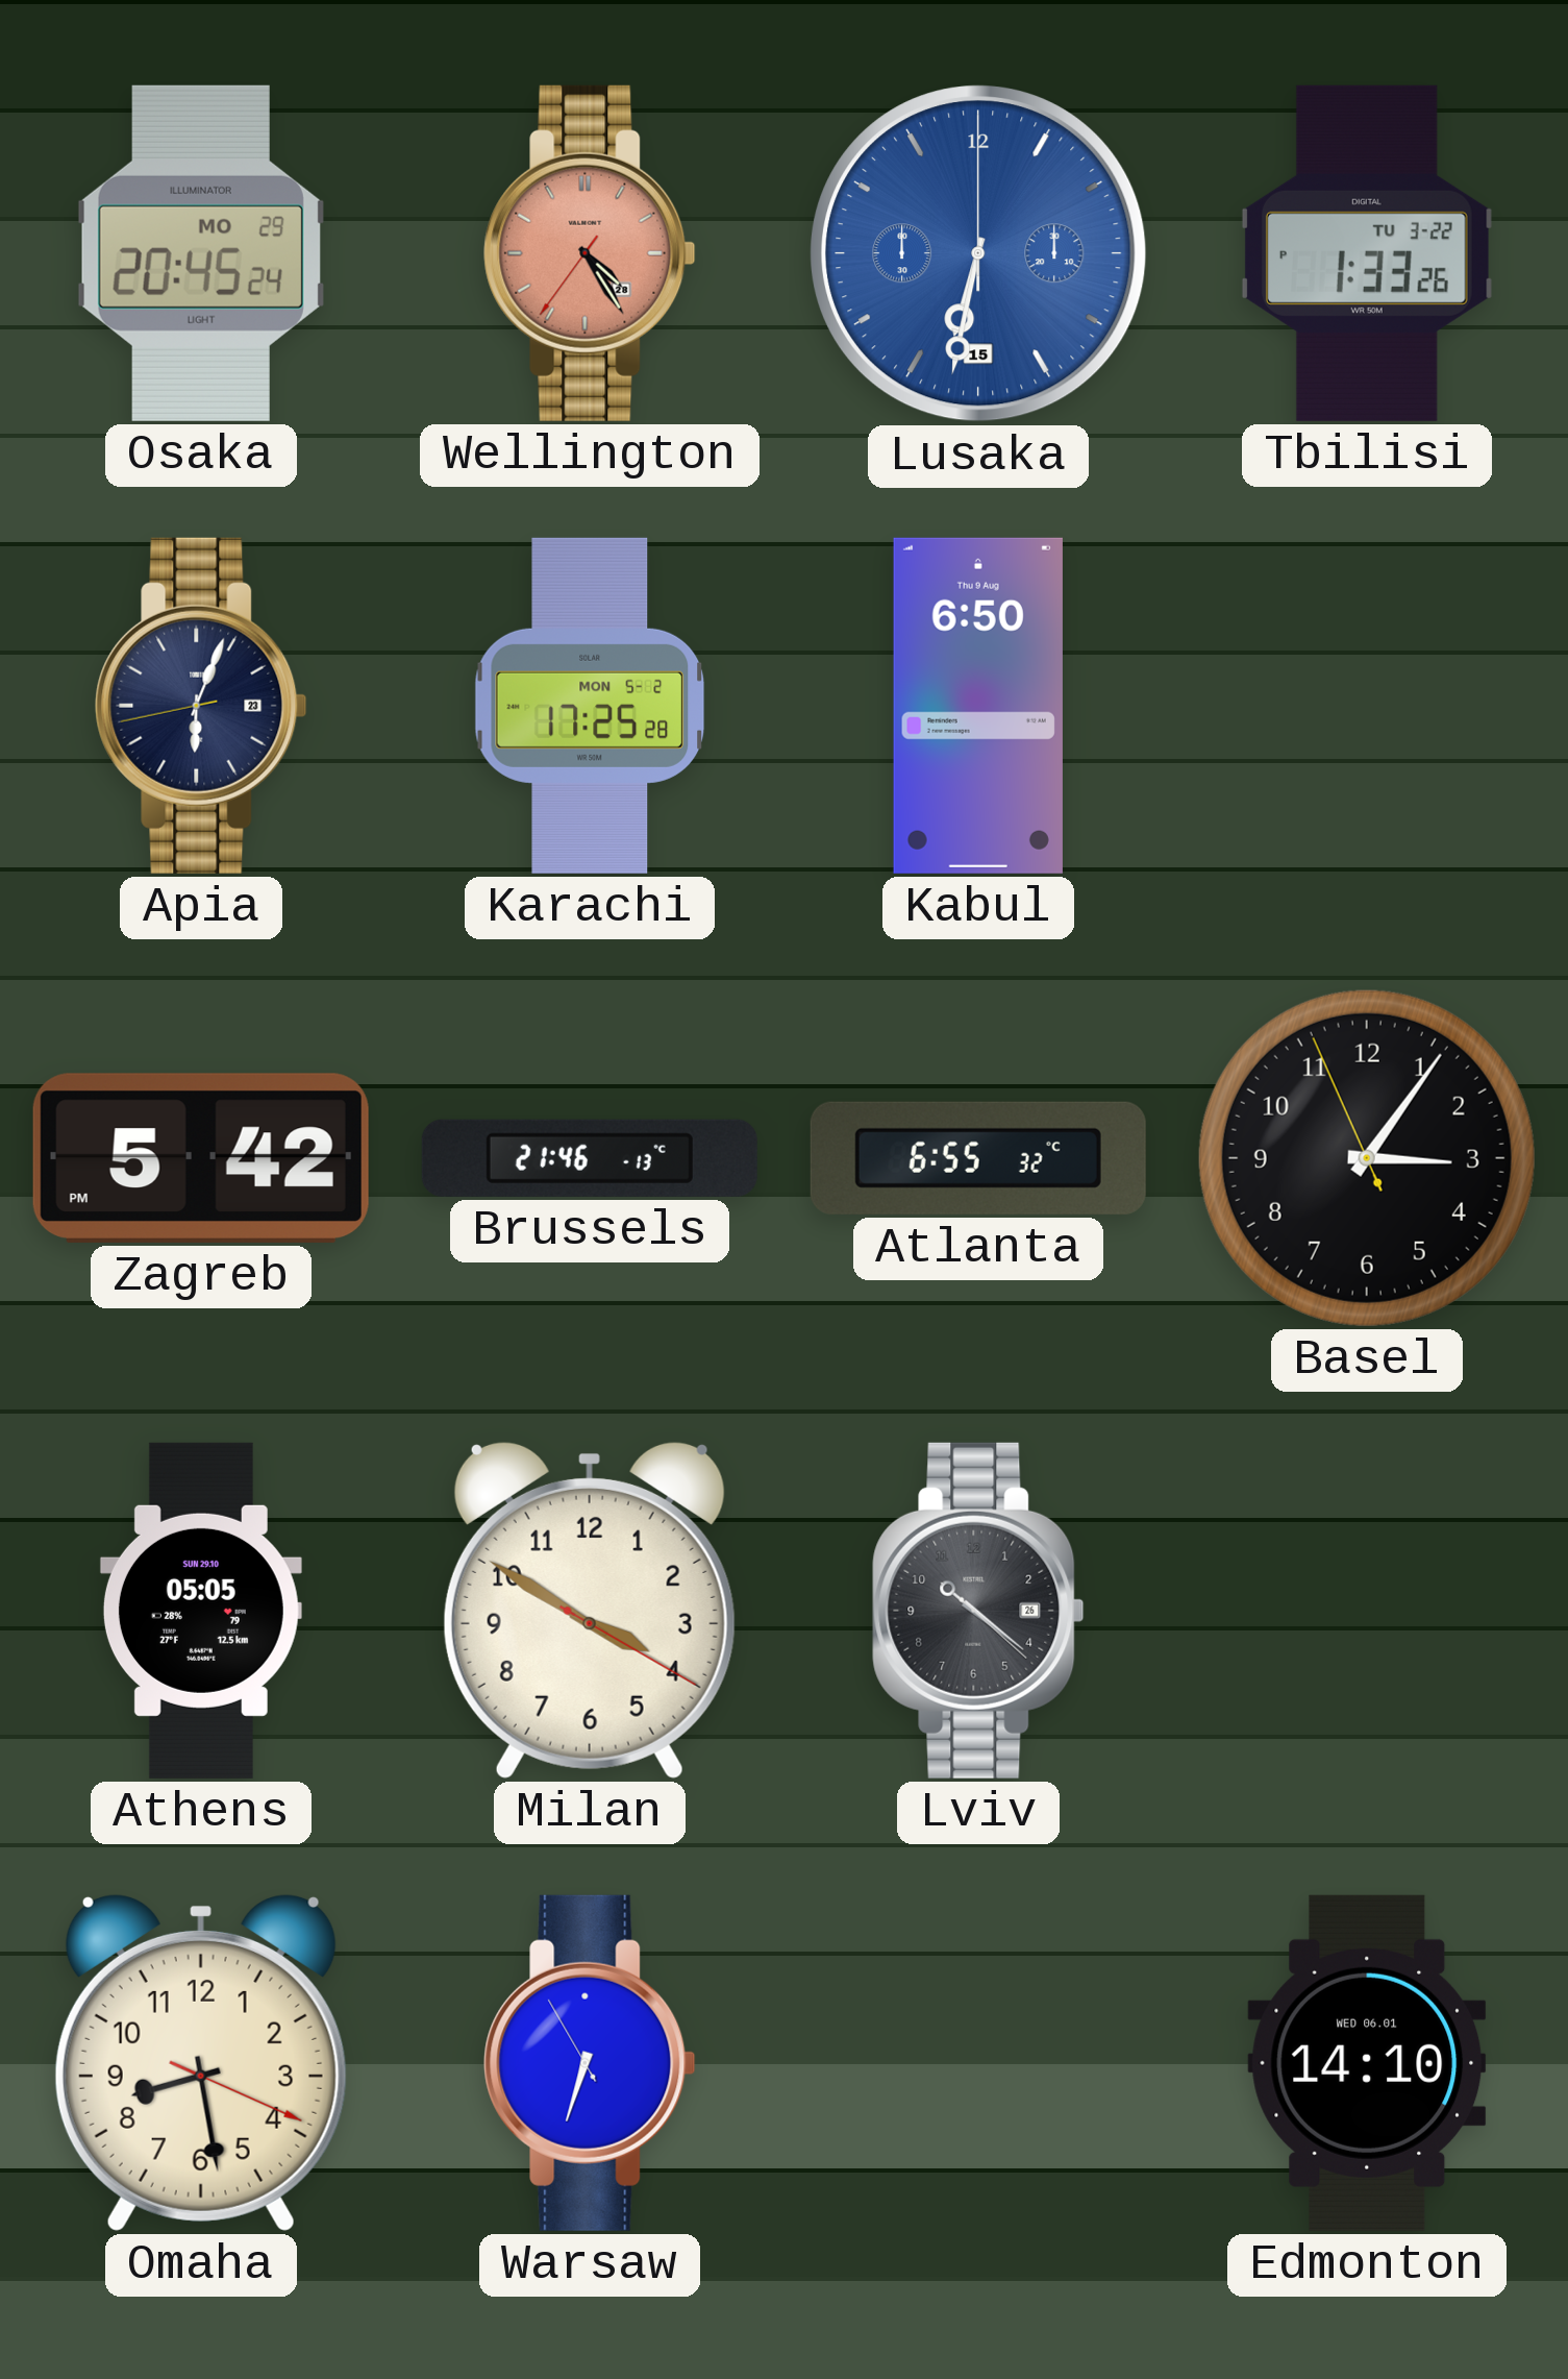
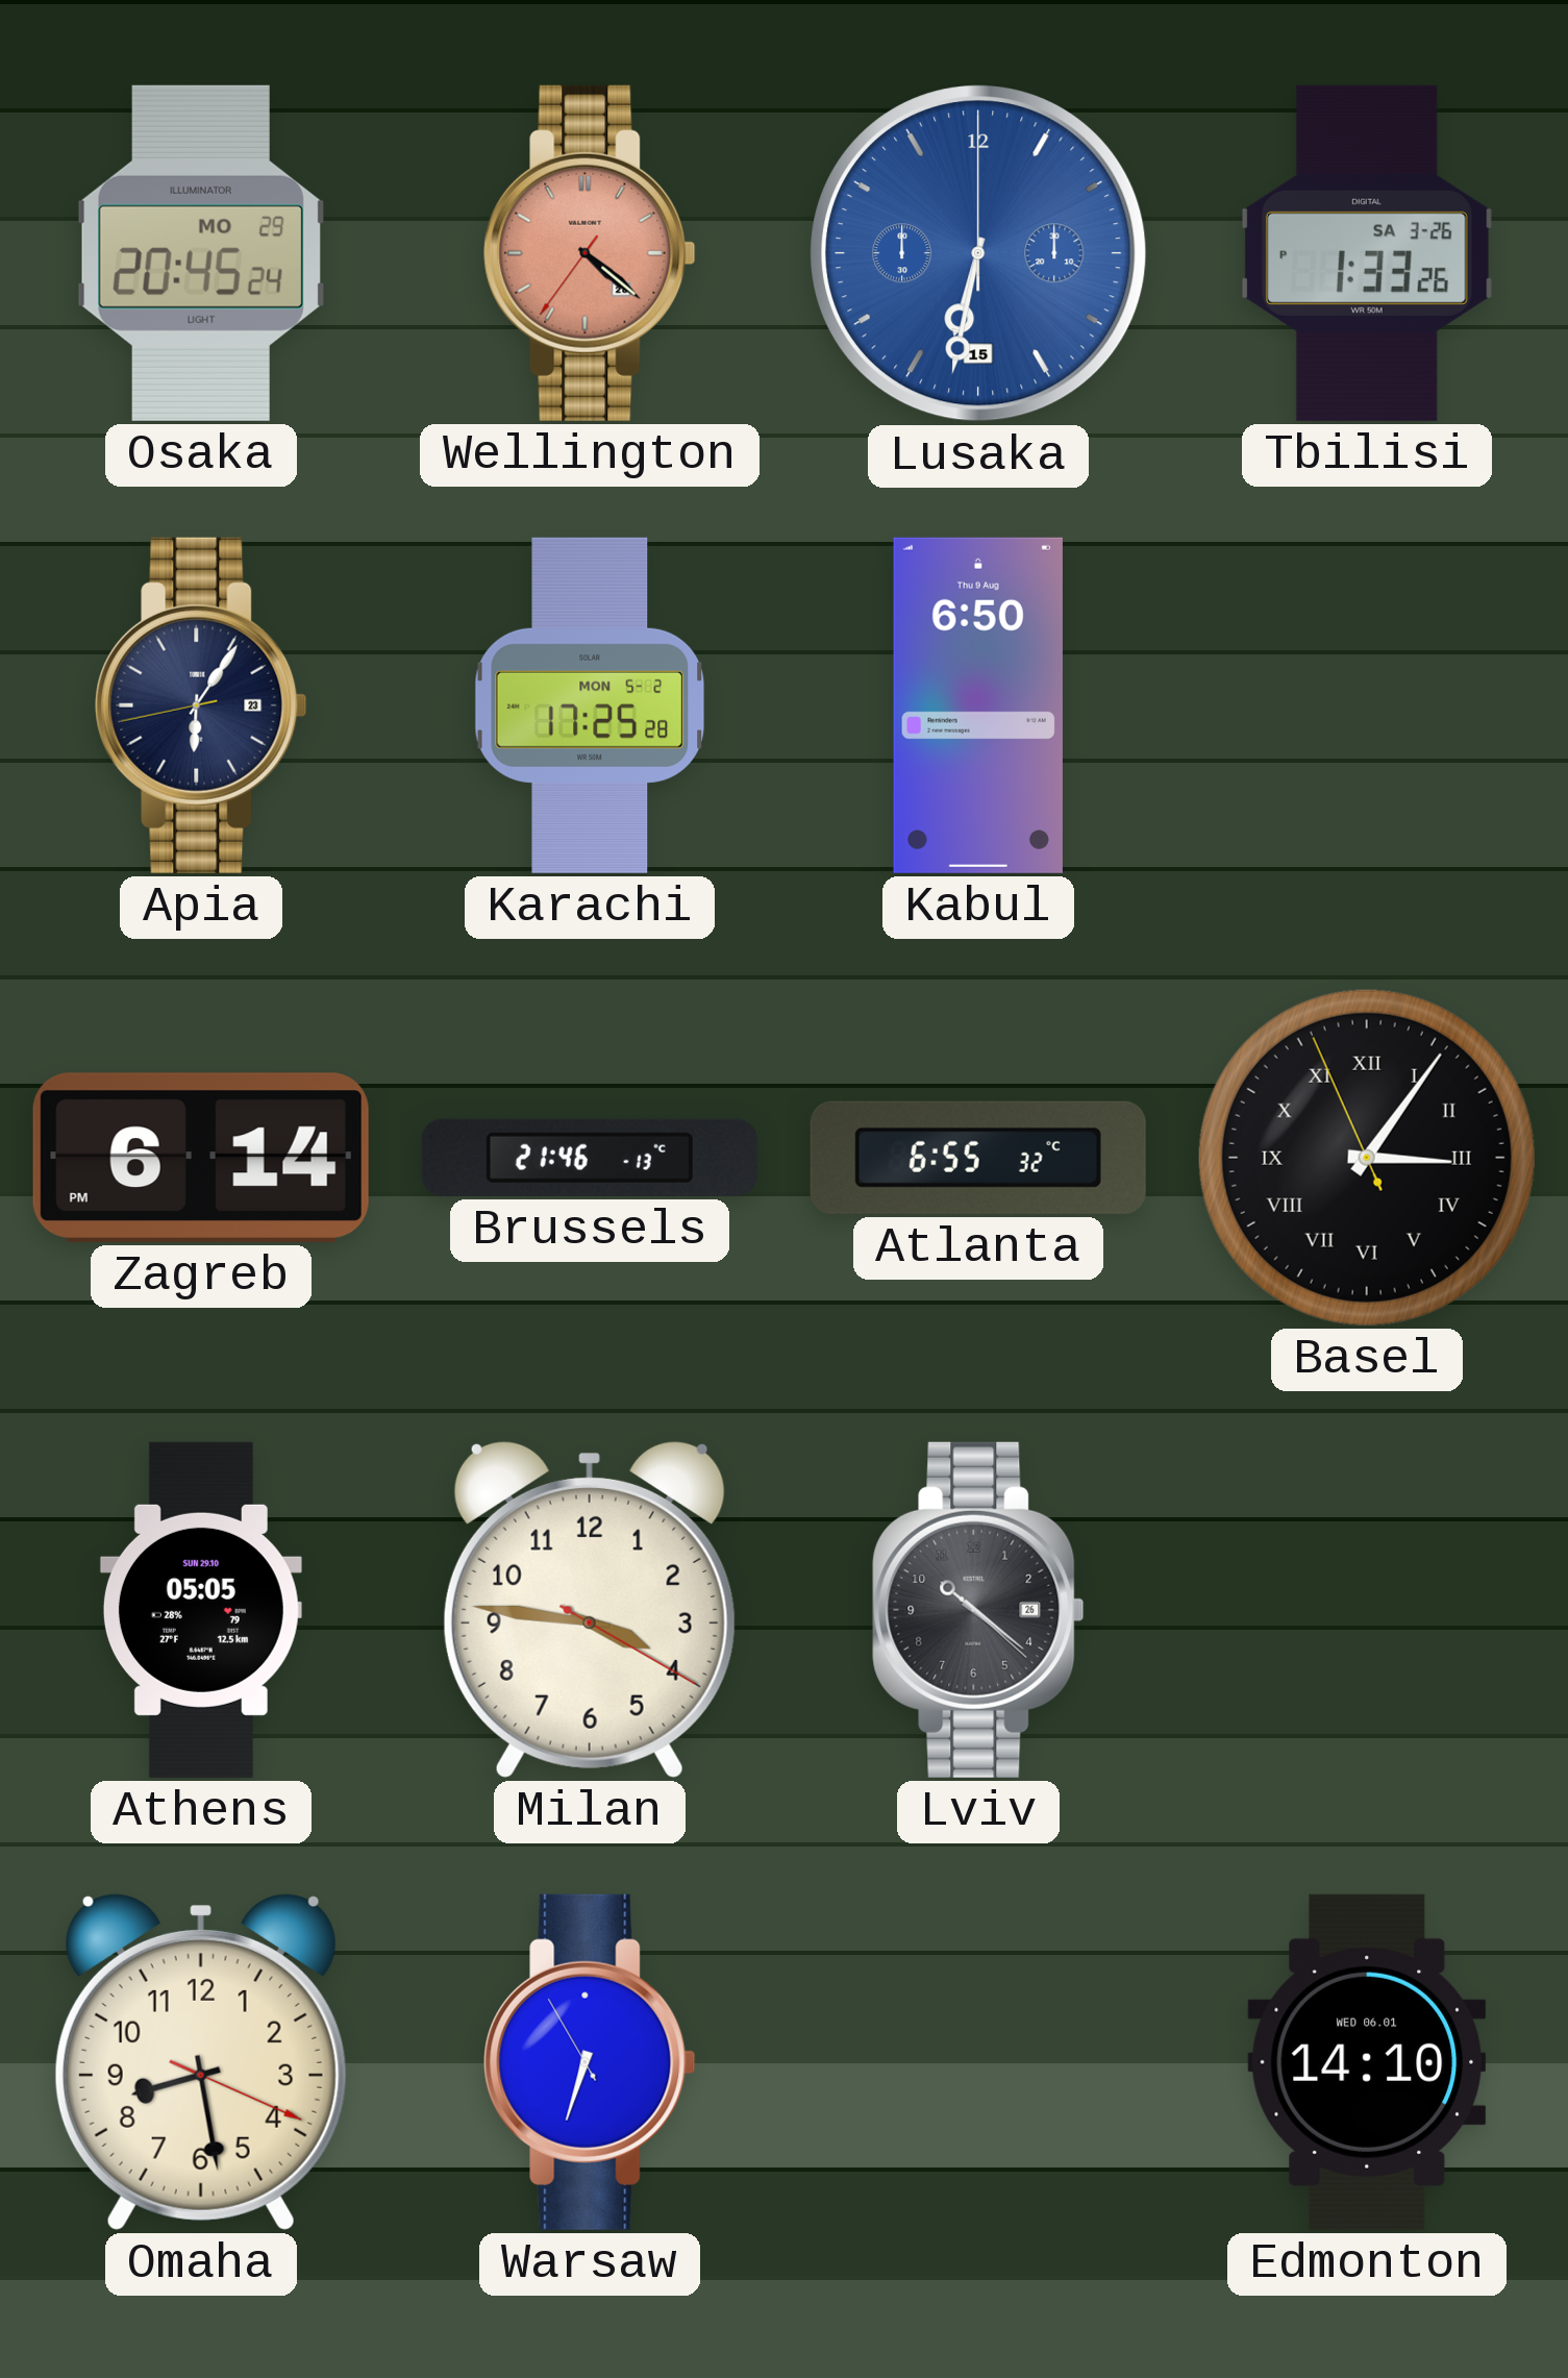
Wellington: 4:24 -> 4:21 (590, 253)
Tbilisi date: TU 3-22 -> SA 3-26 (1367, 253)
Apia: 6:03 -> 6:05 (201, 705)
Zagreb: 5:42 -> 6:14 (201, 1158)
Basel numerals: Arabic -> Roman (1367, 1158)
Milan: 3:50 -> 3:46 (590, 1609)
